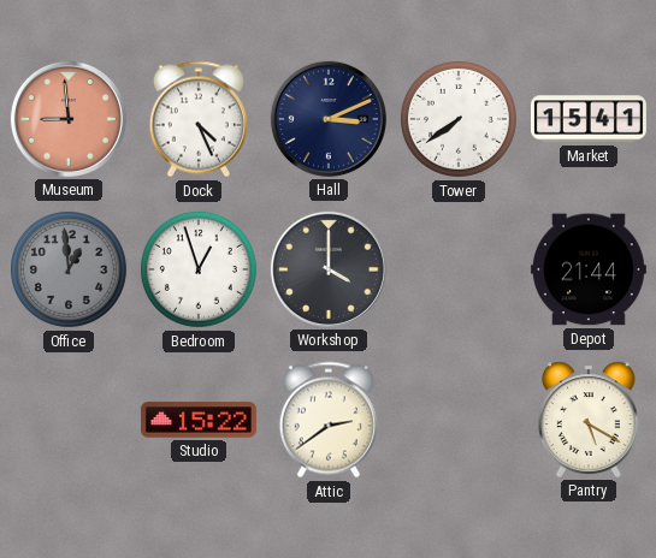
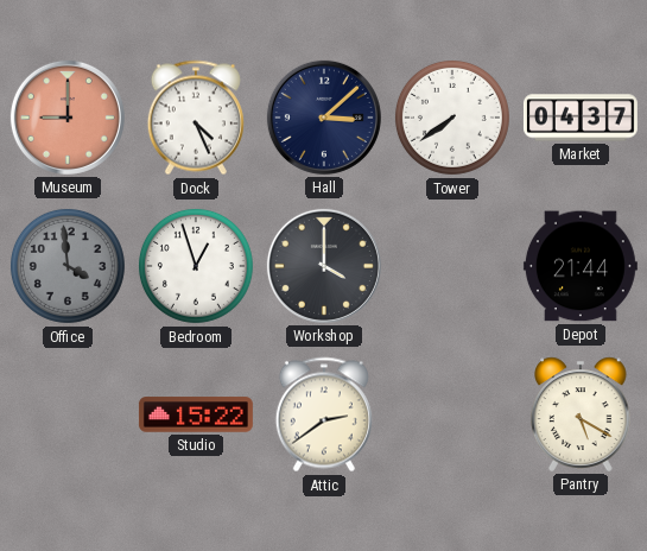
Museum: 8:59 -> 9:00 (68, 118)
Hall: 3:11 -> 3:08 (324, 118)
Market: 15:41 -> 04:37 (581, 118)
Office: 12:59 -> 3:59 (68, 266)
